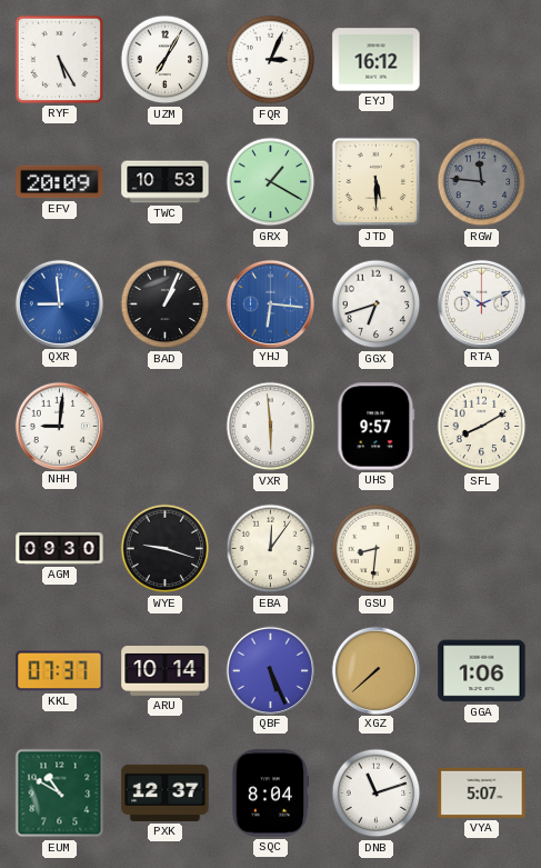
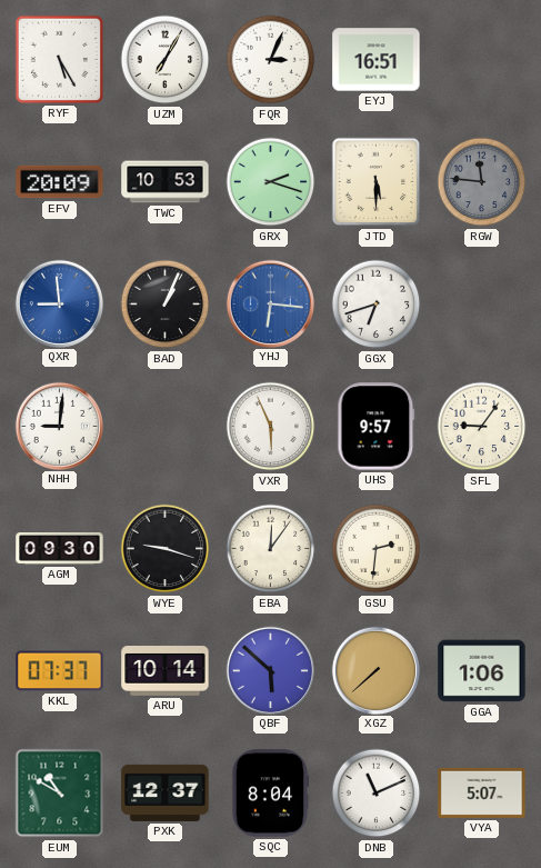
EYJ: 16:12 -> 16:51 (377, 60)
GRX: 1:20 -> 2:18 (271, 182)
RTA: 10:11 -> none (481, 303)
VXR: 5:59 -> 5:56 (271, 427)
SFL: 8:10 -> 9:06 (482, 427)
GSU: 8:31 -> 2:31 (377, 549)
QBF: 5:26 -> 5:52 (270, 670)
DNB: 11:12 -> 11:11 (377, 794)
